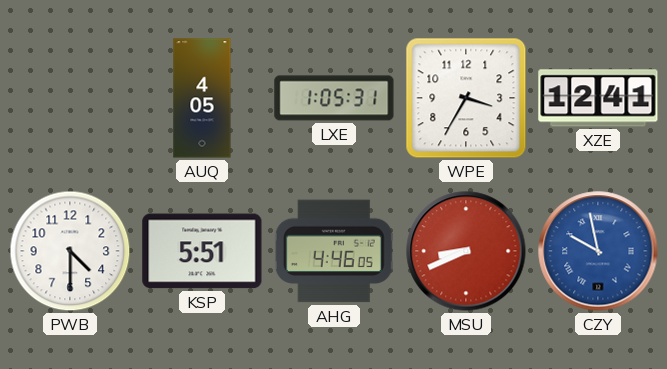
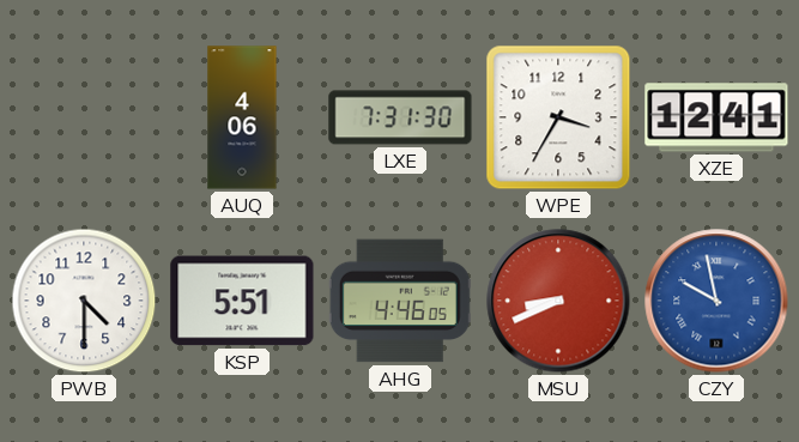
AUQ: 4:05 -> 4:06 (242, 117)
LXE: 1:05 -> 7:31 (400, 117)
